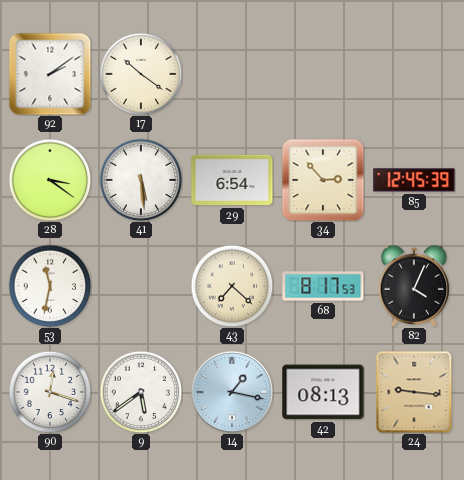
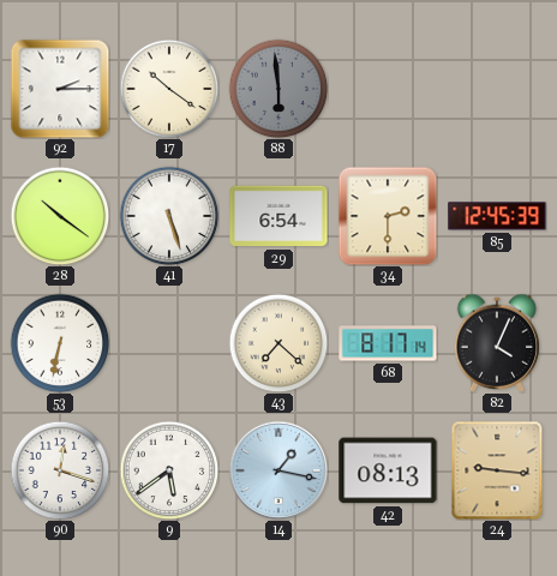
92: 2:09 -> 2:15 (60, 89)
88: none -> 5:59 (278, 89)
28: 3:21 -> 10:21 (60, 216)
41: 5:29 -> 5:27 (169, 216)
34: 2:53 -> 2:30 (388, 216)
53: 11:32 -> 6:32 (60, 343)
68: 8:17:53 -> 8:17:14 (388, 343)
